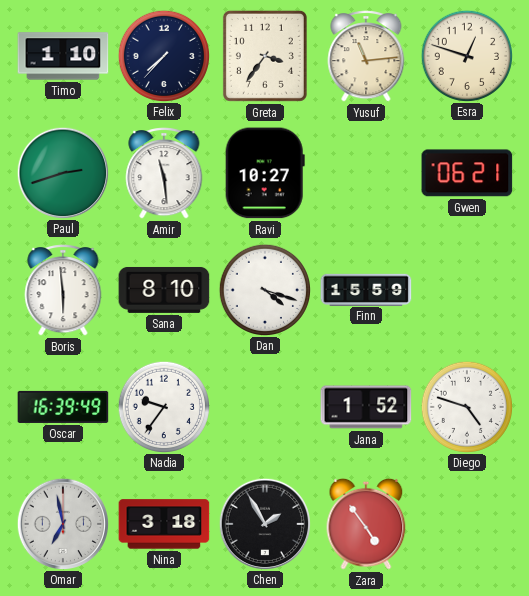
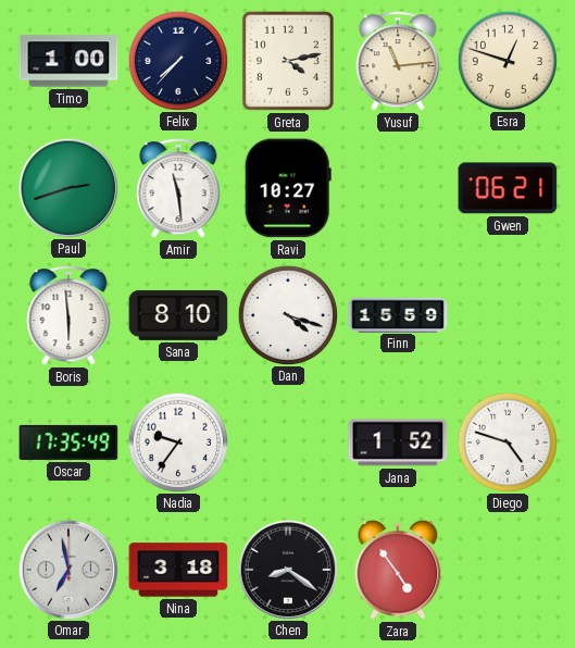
Timo: 1:10 -> 1:00 (68, 61)
Greta: 3:36 -> 4:13 (288, 61)
Oscar: 16:39 -> 17:35 (68, 443)
Chen: 1:55 -> 8:21 (287, 569)
